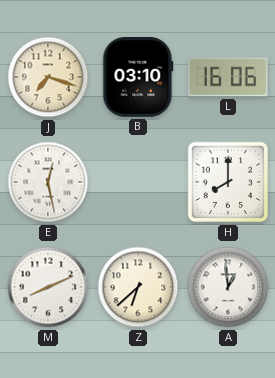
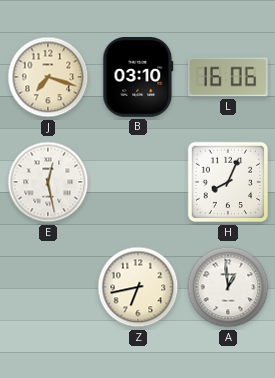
H: 8:00 -> 8:04 (228, 182)
M: 8:11 -> none (48, 287)
Z: 6:38 -> 6:43 (138, 287)
